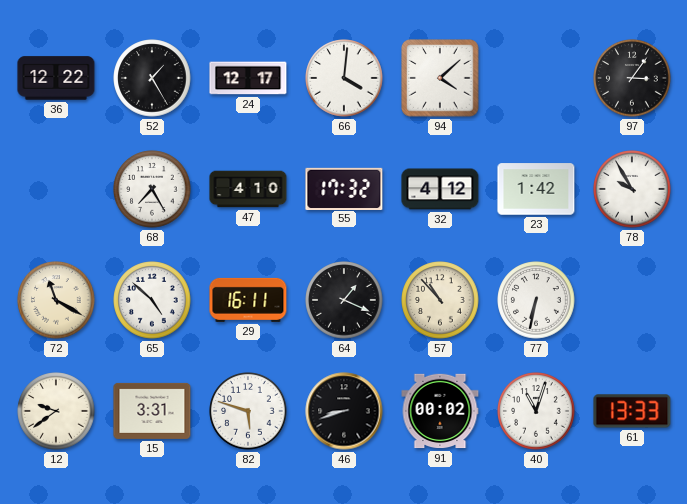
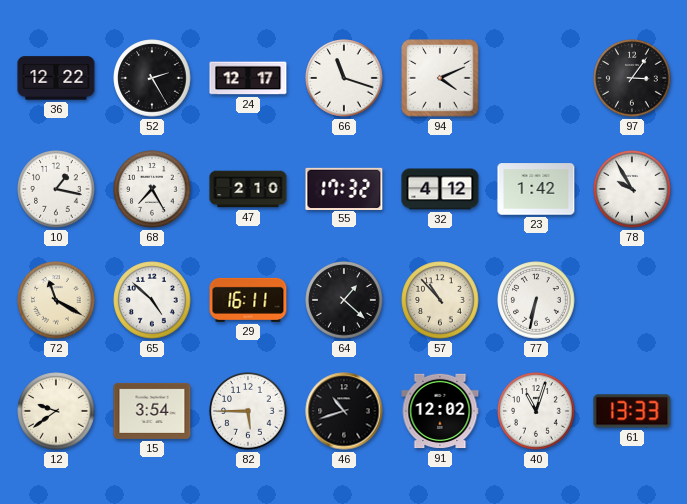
52: 1:25 -> 2:25 (152, 78)
66: 4:01 -> 11:18 (344, 78)
94: 4:08 -> 4:11 (440, 78)
10: none -> 1:17 (56, 189)
47: 4:10 -> 2:10 (248, 189)
64: 1:19 -> 1:22 (344, 300)
15: 3:31 -> 3:54 (152, 411)
82: 5:48 -> 5:45 (248, 411)
46: 8:42 -> 10:42 (344, 411)
91: 00:02 -> 12:02 (440, 411)
